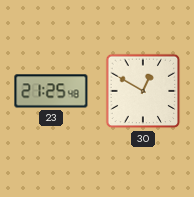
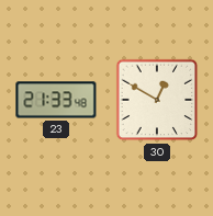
23: 21:25 -> 21:33 (56, 100)
